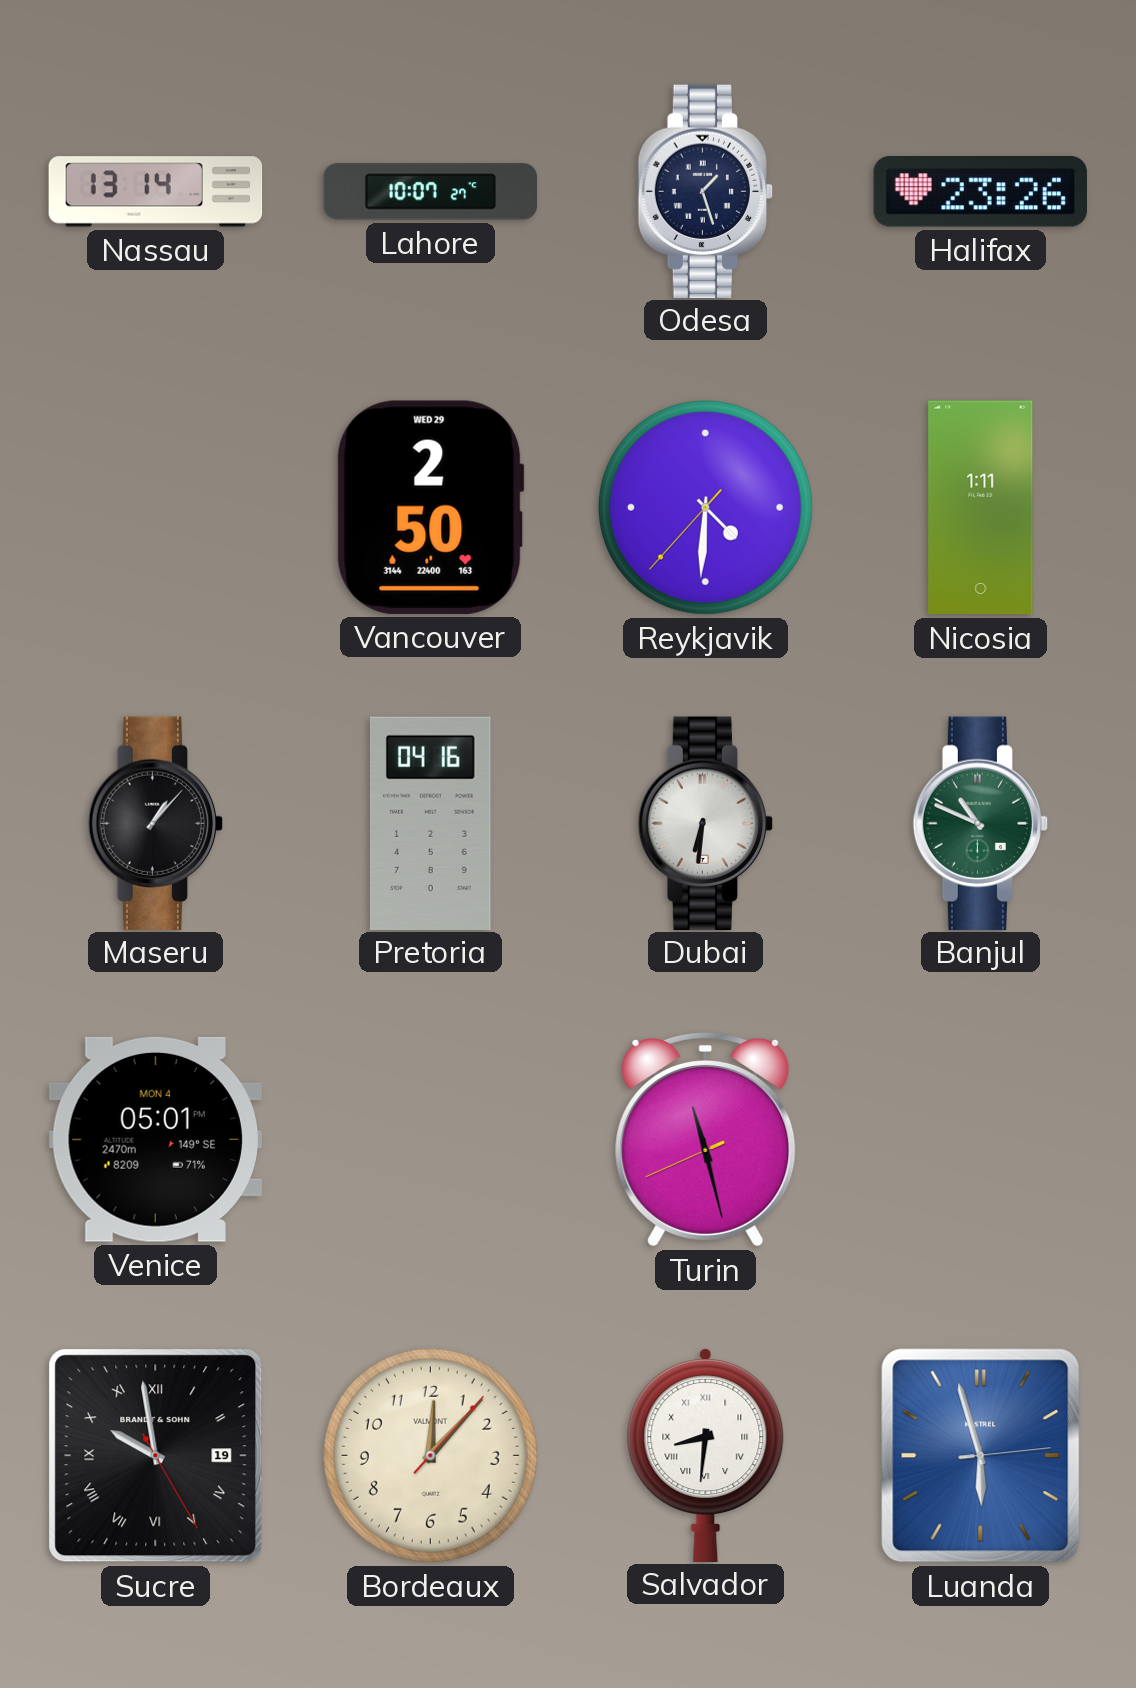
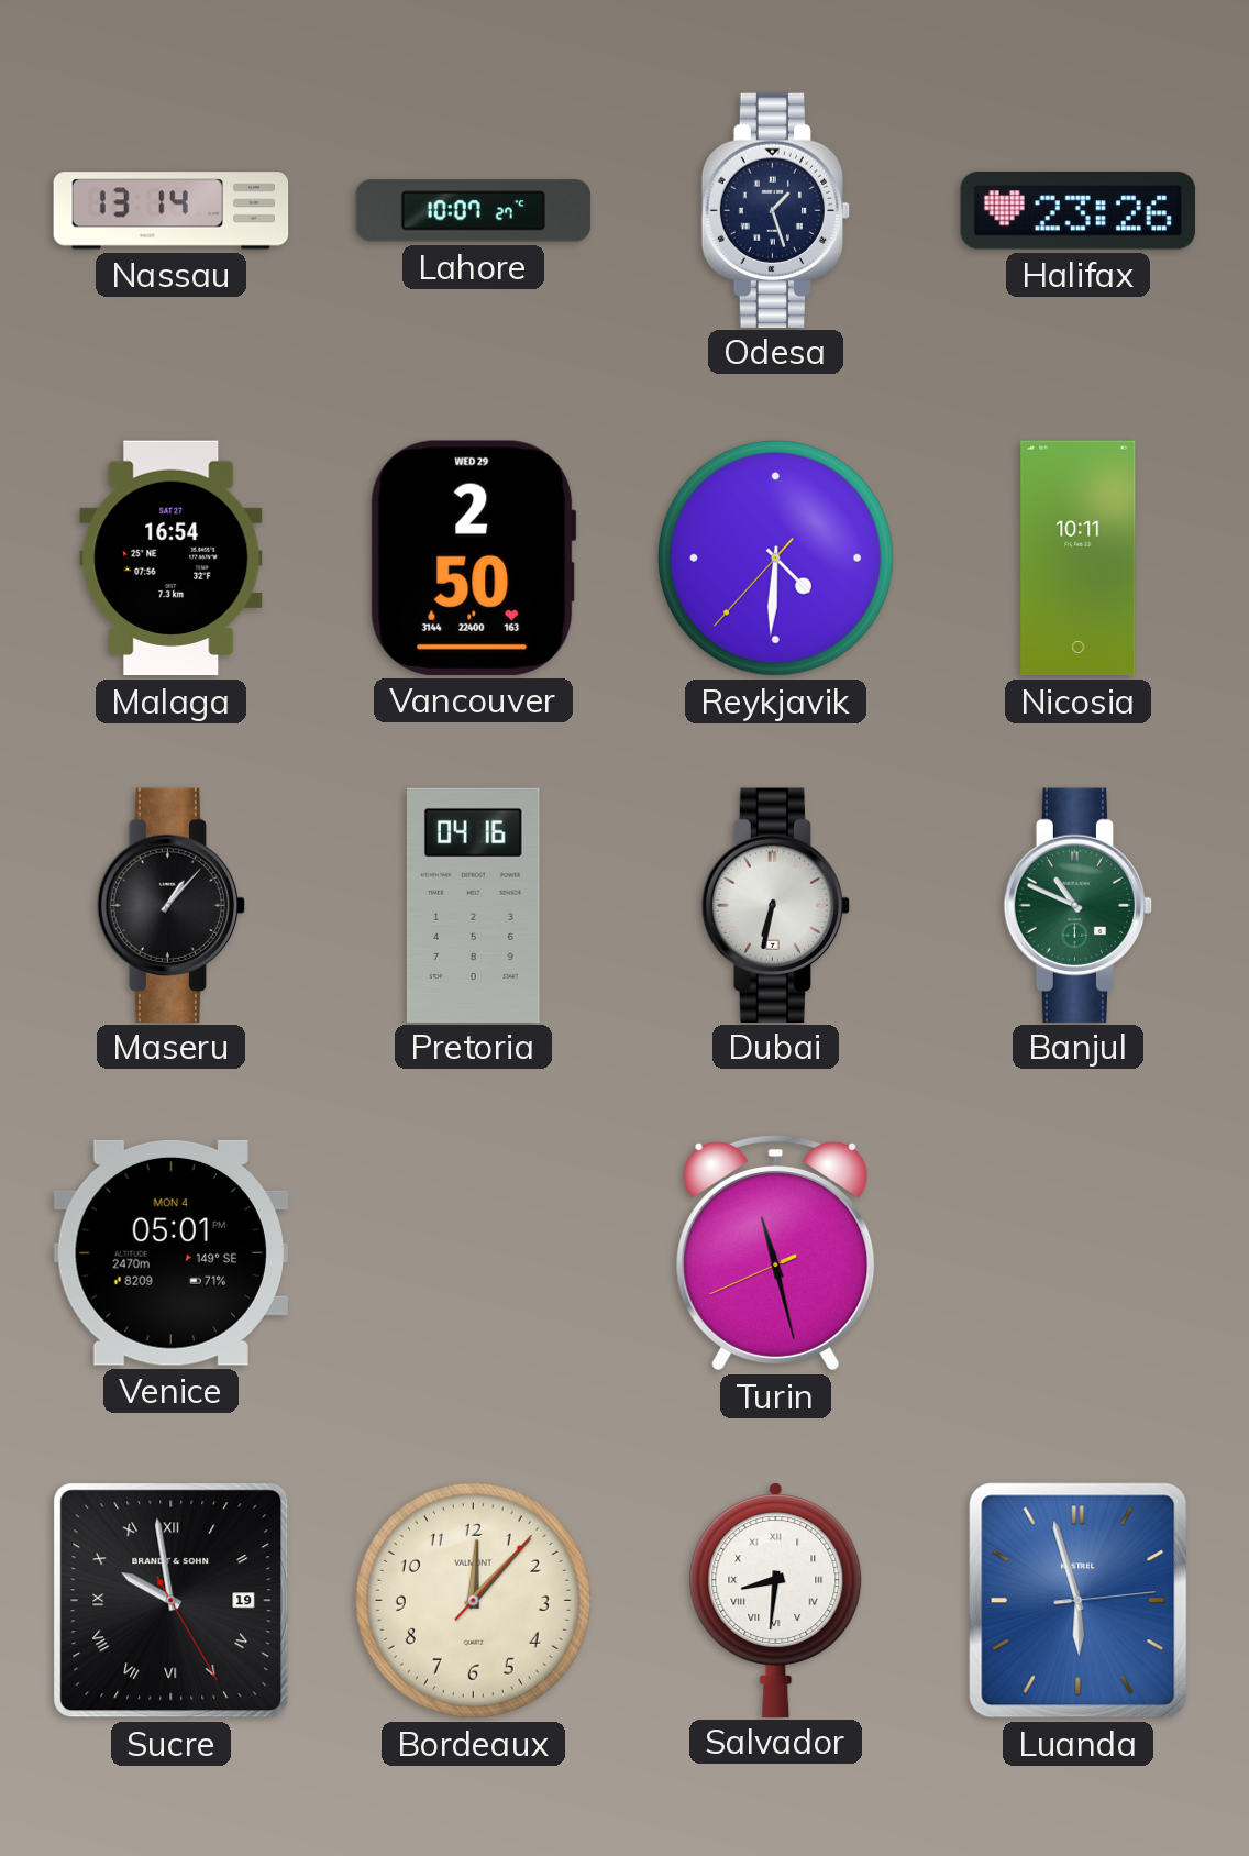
Malaga: none -> 16:54 (172, 559)
Nicosia: 1:11 -> 10:11 (1079, 559)
Dubai: 6:31 -> 6:32 (776, 905)
